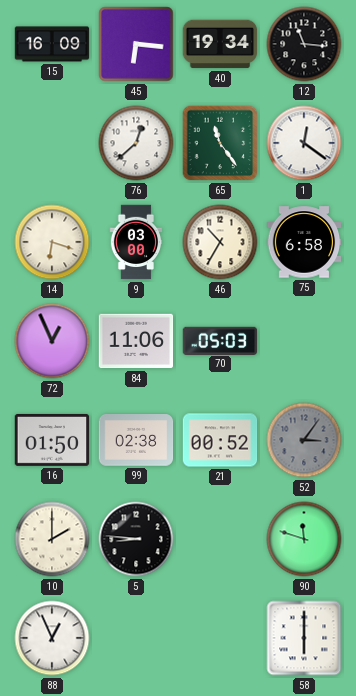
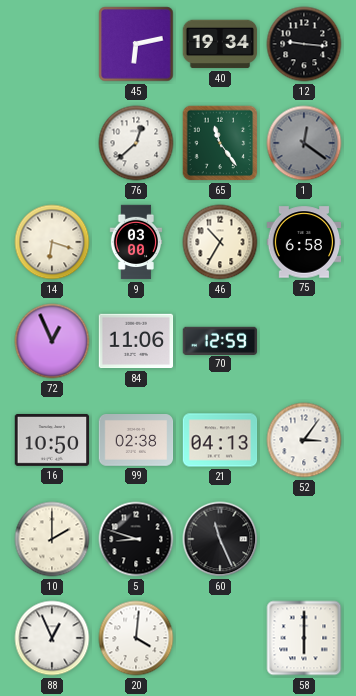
15: 16:09 -> none (52, 44)
45: 6:16 -> 6:13 (136, 44)
12: 11:16 -> 9:16 (304, 44)
1 dial: white -> grey (304, 143)
70: 05:03 -> 12:59 (220, 340)
16: 01:50 -> 10:50 (52, 440)
21: 00:52 -> 04:13 (220, 440)
52 dial: grey -> white (304, 440)
5: 8:46 -> 8:48 (136, 539)
60: none -> 11:26 (220, 539)
90: 11:48 -> none (304, 539)
20: none -> 4:01 (136, 638)
